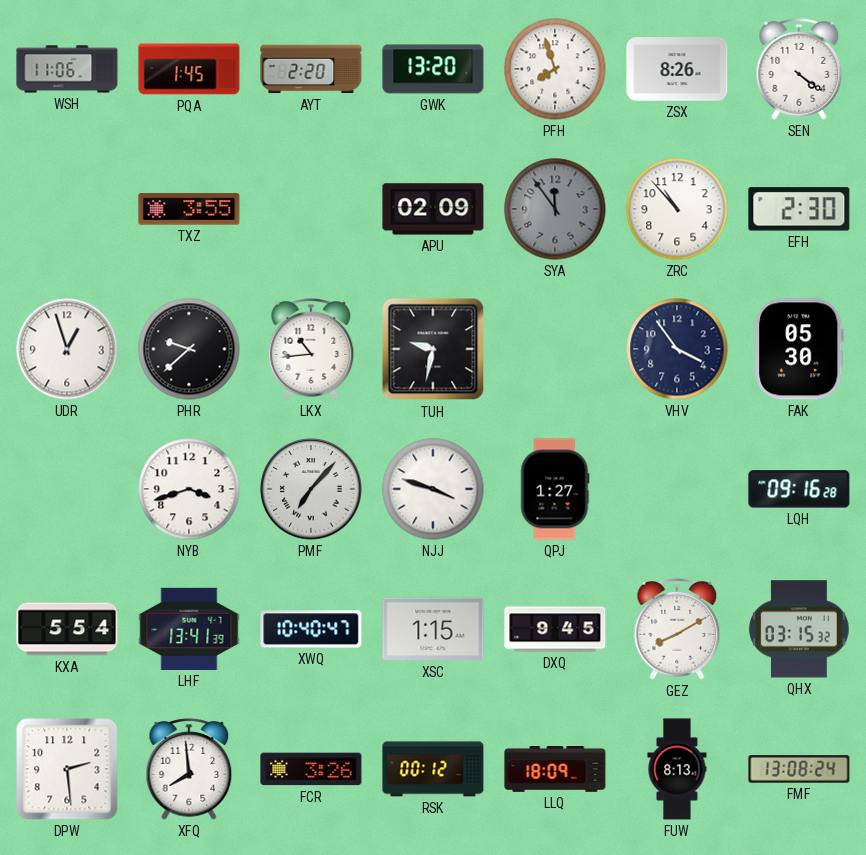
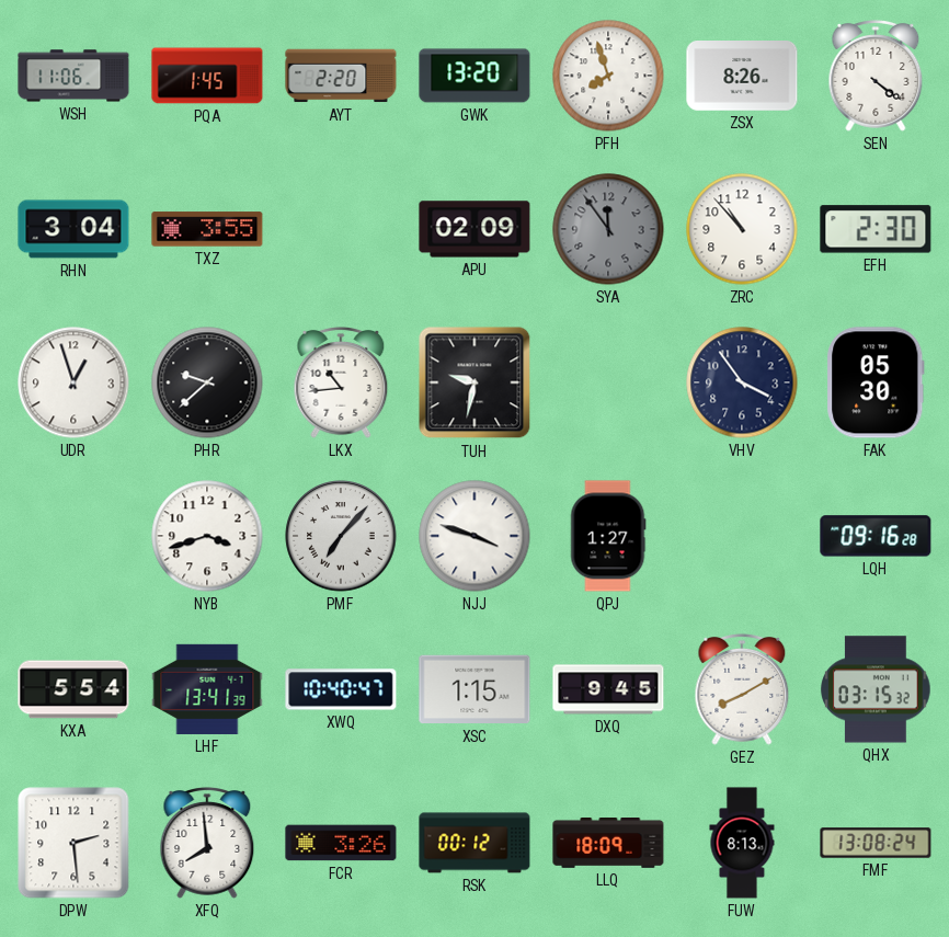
RHN: none -> 3:04 (73, 229)
